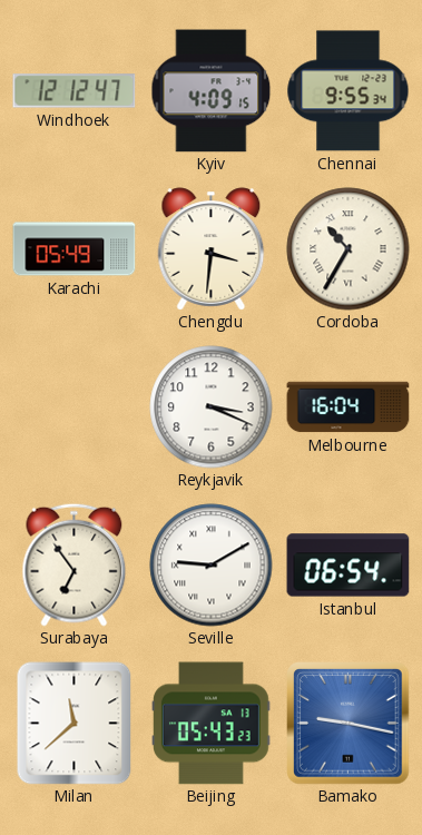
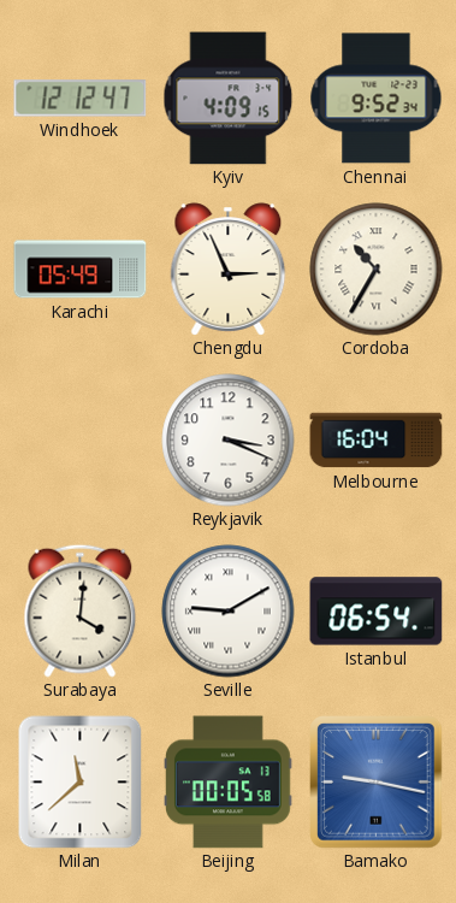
Chennai: 9:55 -> 9:52 (377, 99)
Chengdu: 3:31 -> 2:56 (229, 270)
Surabaya: 6:54 -> 4:01 (81, 610)
Beijing: 05:43 -> 00:05 (229, 783)
